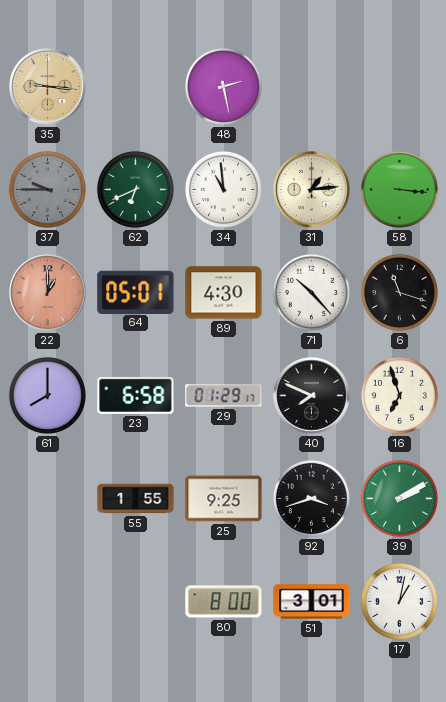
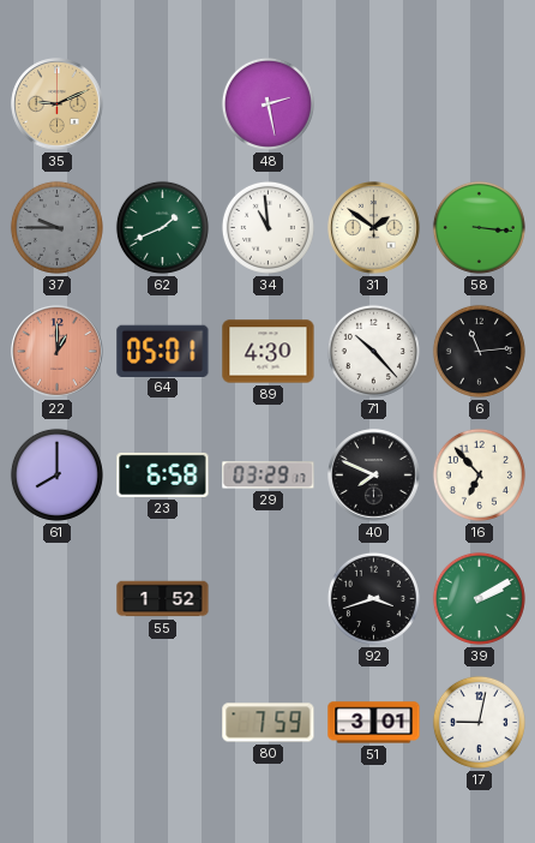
35: 9:16 -> 9:11 (58, 104)
62: 6:41 -> 1:41 (162, 227)
31: 1:14 -> 1:51 (374, 228)
6: 11:18 -> 11:14 (479, 351)
29: 01:29 -> 03:29 (269, 476)
16: 6:57 -> 6:53 (479, 474)
55: 1:55 -> 1:52 (163, 599)
25: 9:25 -> none (224, 499)
80: 8:00 -> 7:59 (269, 723)
17: 1:02 -> 9:02 (479, 722)
